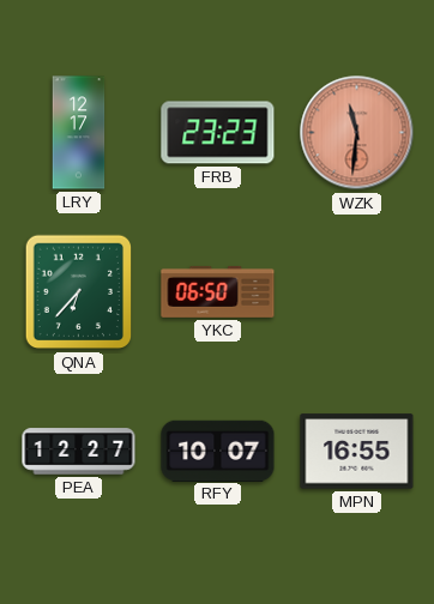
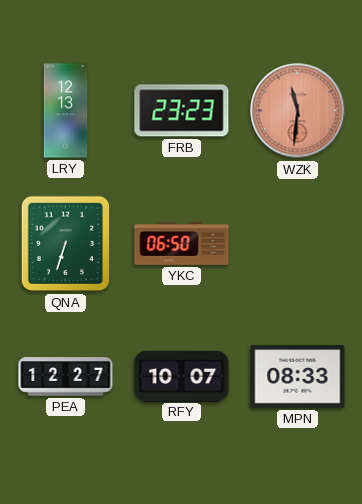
LRY: 12:17 -> 12:13 (66, 111)
QNA: 6:37 -> 6:33 (65, 244)
MPN: 16:55 -> 08:33 (298, 377)
